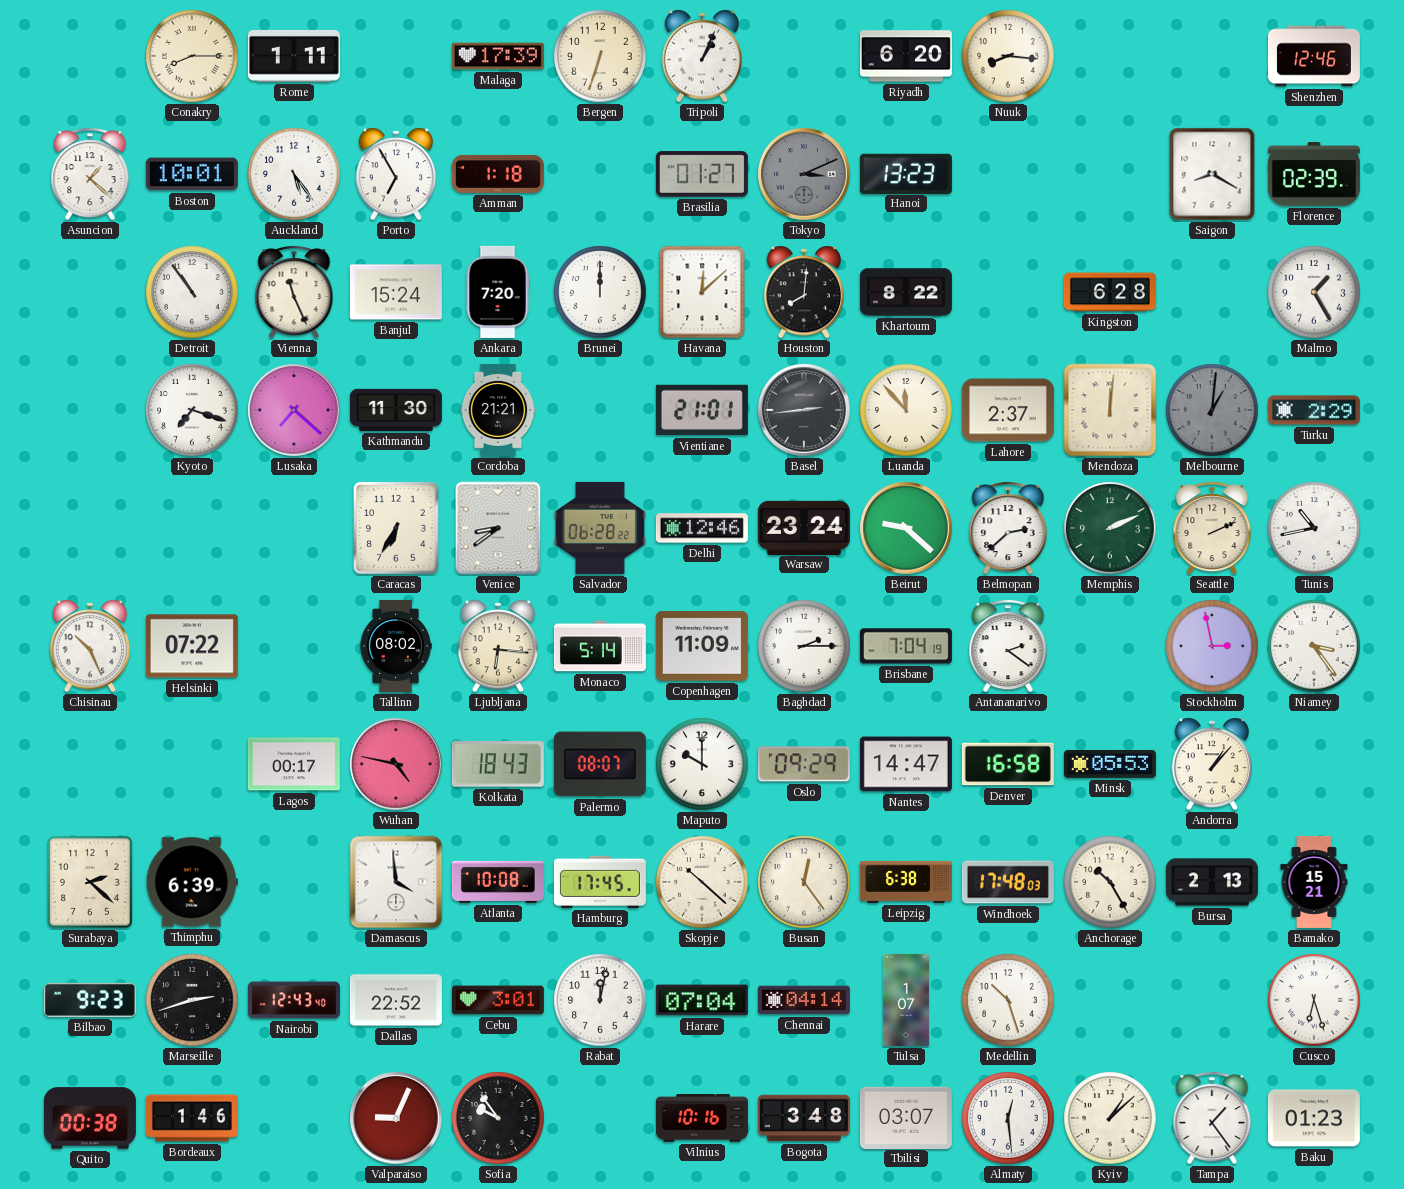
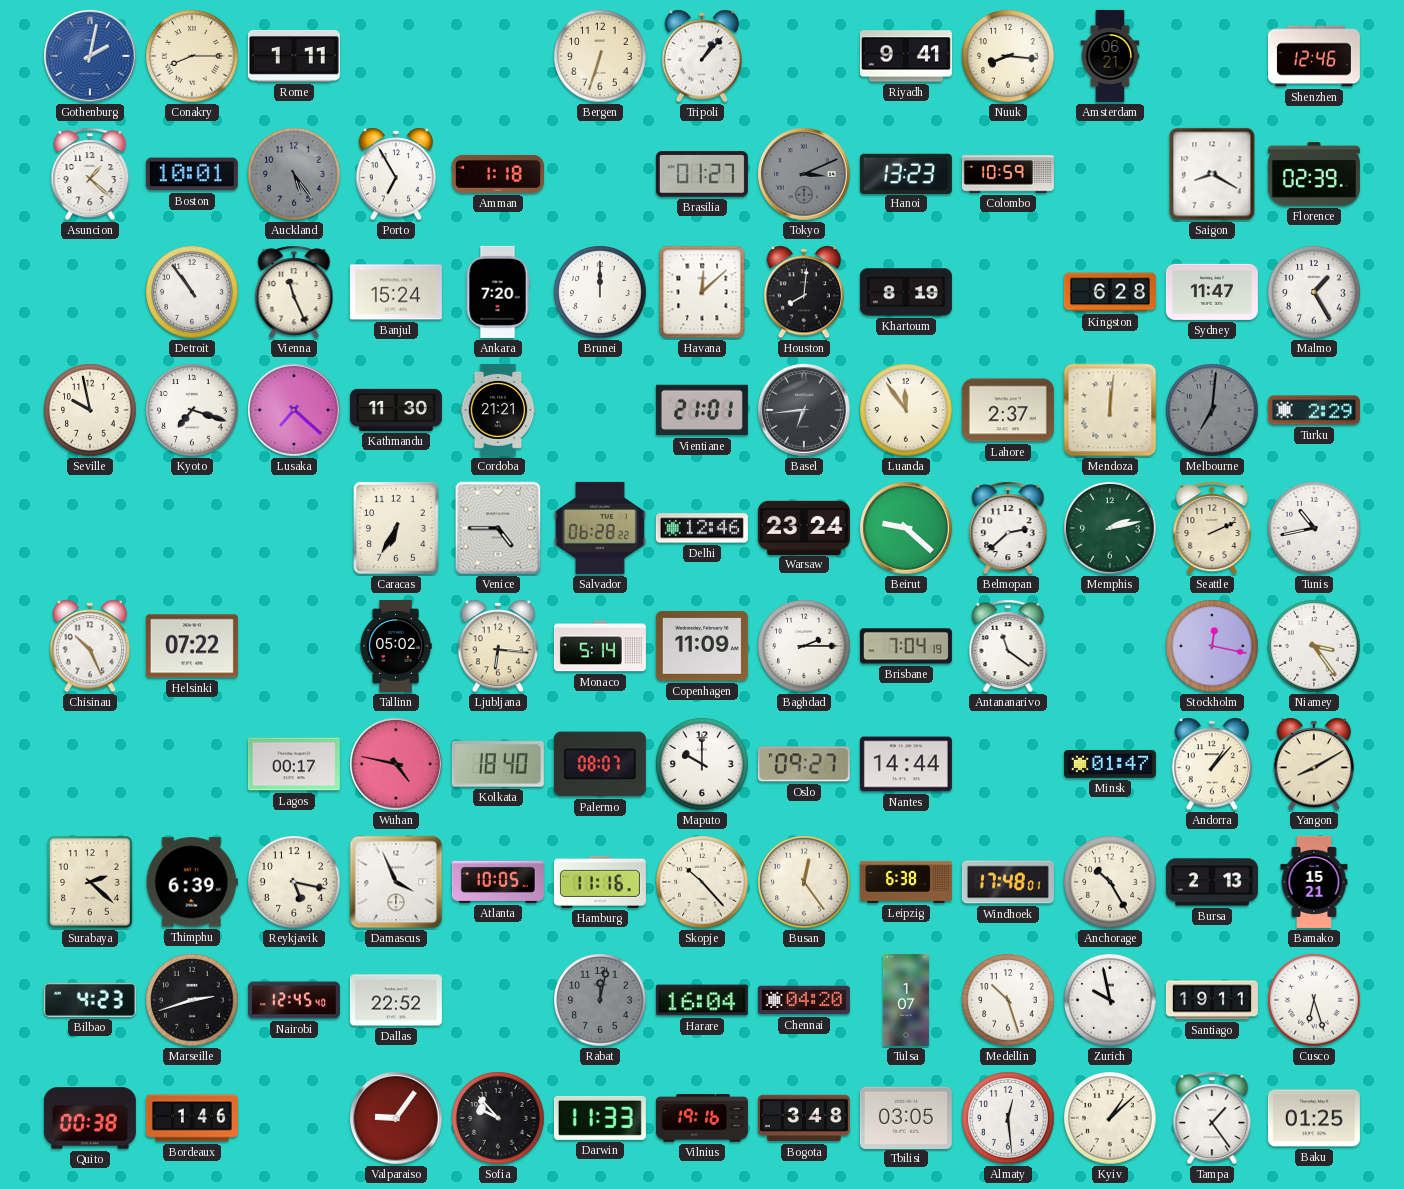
Gothenburg: none -> 2:02 (90, 56)
Malaga: 17:39 -> none (498, 56)
Tripoli: 1:04 -> 1:07 (702, 56)
Riyadh: 6:20 -> 9:41 (906, 56)
Amsterdam: none -> 06:21 (1110, 56)
Auckland dial: white -> grey (294, 174)
Colombo: none -> 10:59 (1008, 174)
Khartoum: 8:22 -> 8:19 (906, 292)
Sydney: none -> 11:47 (1212, 292)
Seville: none -> 9:58 (90, 410)
Basel: 2:44 -> 6:44 (804, 410)
Luanda: 11:53 -> 11:54 (906, 410)
Melbourne: 1:01 -> 7:01 (1212, 410)
Venice: 8:39 -> 4:45 (498, 528)
Memphis: 2:11 -> 2:13 (1110, 528)
Tallinn: 08:02 -> 05:02 (396, 646)
Antananarivo: 2:21 -> 11:21 (1008, 646)
Stockholm: 2:58 -> 12:17 (1212, 646)
Kolkata: 18:43 -> 18:40 (498, 765)
Oslo: 09:29 -> 09:27 (804, 764)
Nantes: 14:47 -> 14:44 (906, 764)
Denver: 16:58 -> none (1008, 764)
Minsk: 05:53 -> 01:47 (1110, 764)
Yangon: none -> 8:10 (1314, 764)
Reykjavik: none -> 5:17 (294, 882)
Damascus: 3:59 -> 3:56 (396, 882)
Atlanta: 10:08 -> 10:05 (498, 882)
Hamburg: 17:45 -> 11:16 (600, 882)
Skopje: 10:22 -> 10:23 (702, 882)
Windhoek: 17:48:03 -> 17:48:01 (1008, 882)
Bilbao: 9:23 -> 4:23 (90, 1000)
Nairobi: 12:43 -> 12:45 (294, 1000)
Cebu: 3:01 -> none (498, 1000)
Rabat dial: white -> grey (600, 1000)
Harare: 07:04 -> 16:04 (702, 1000)
Chennai: 04:14 -> 04:20 (804, 1000)
Zurich: none -> 9:58 (1110, 1000)
Santiago: none -> 19:11 (1212, 1000)
Valparaiso: 9:04 -> 9:06 (396, 1118)
Sofia: 9:54 -> 9:53 (498, 1118)
Darwin: none -> 11:33 (600, 1118)
Vilnius: 10:16 -> 19:16 (702, 1118)
Tbilisi: 03:07 -> 03:05 (906, 1117)
Baku: 01:23 -> 01:25 (1314, 1118)
